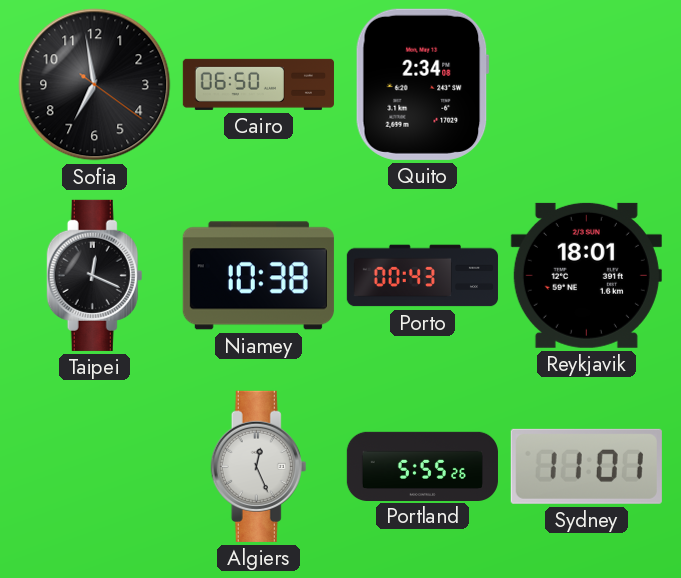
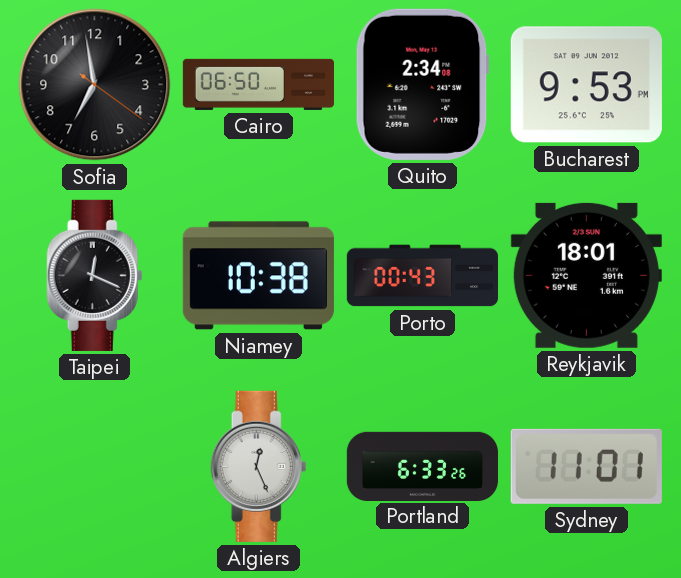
Bucharest: none -> 9:53 (586, 85)
Portland: 5:55 -> 6:33 (422, 466)
